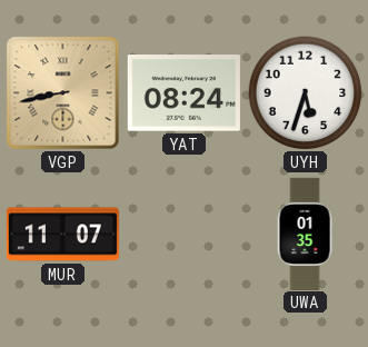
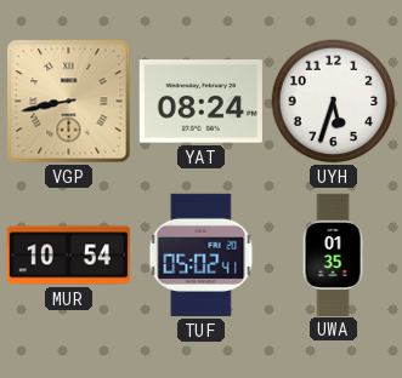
MUR: 11:07 -> 10:54 (68, 256)
TUF: none -> 05:02 (202, 254)
